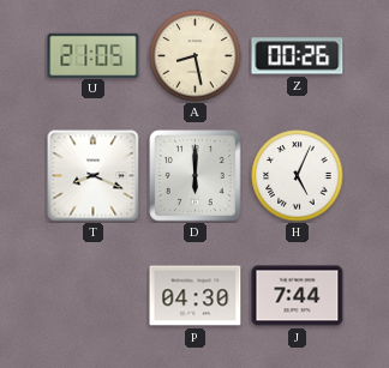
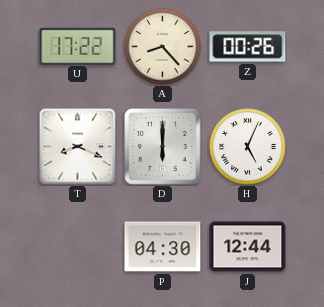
U: 21:05 -> 17:22 (78, 46)
A: 8:28 -> 8:23 (163, 47)
J: 7:44 -> 12:44 (248, 247)
